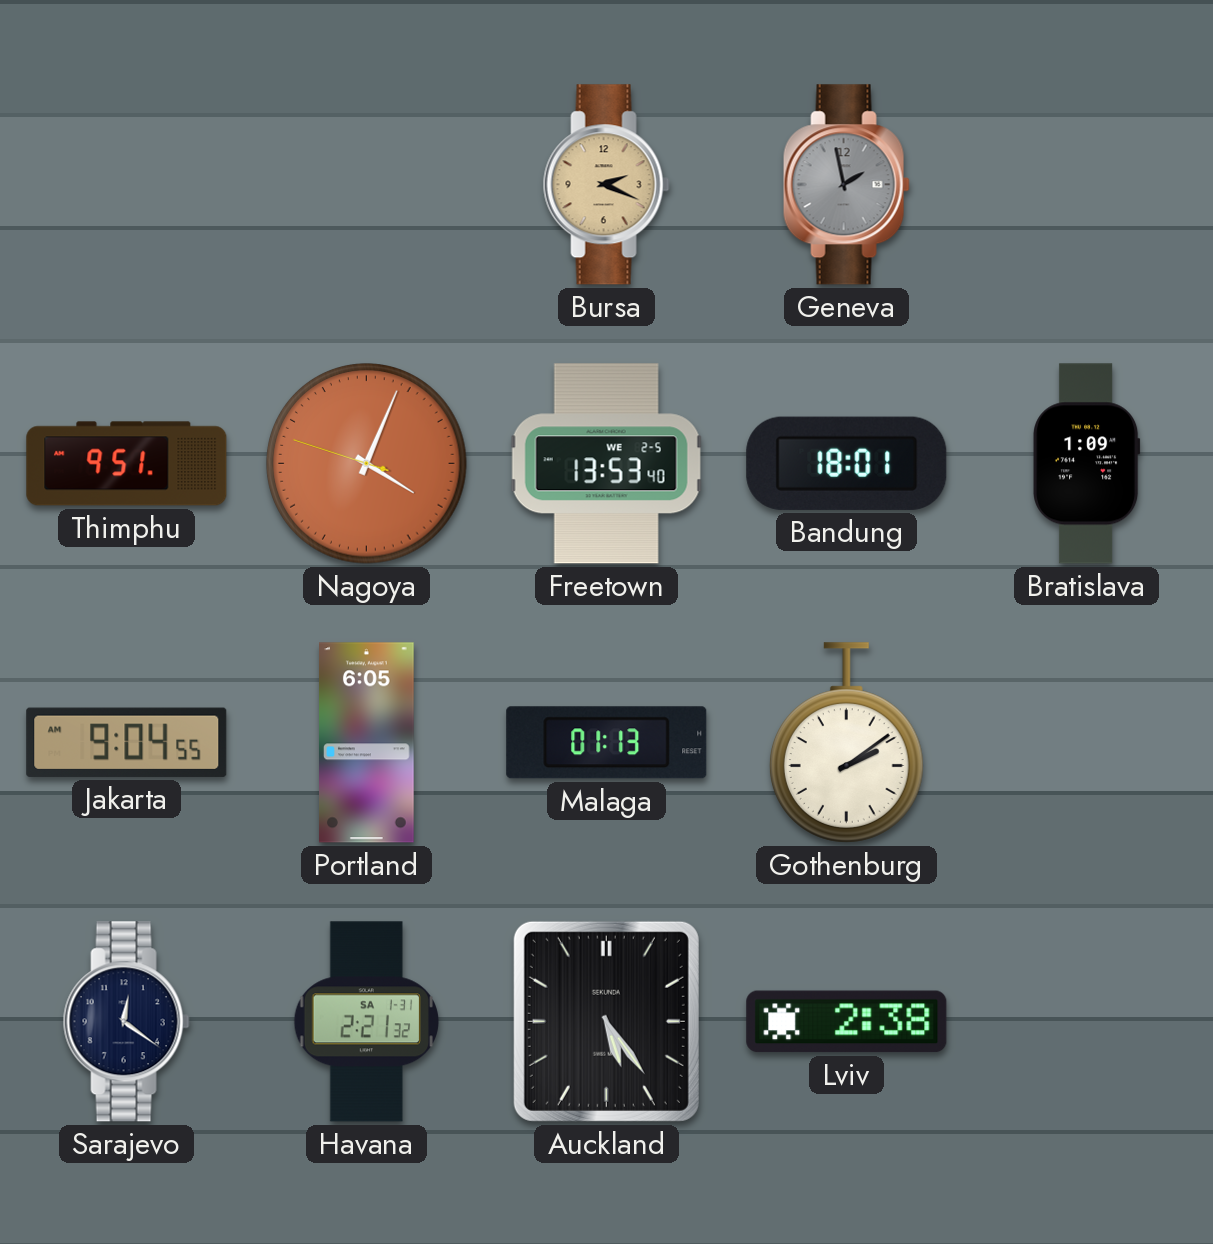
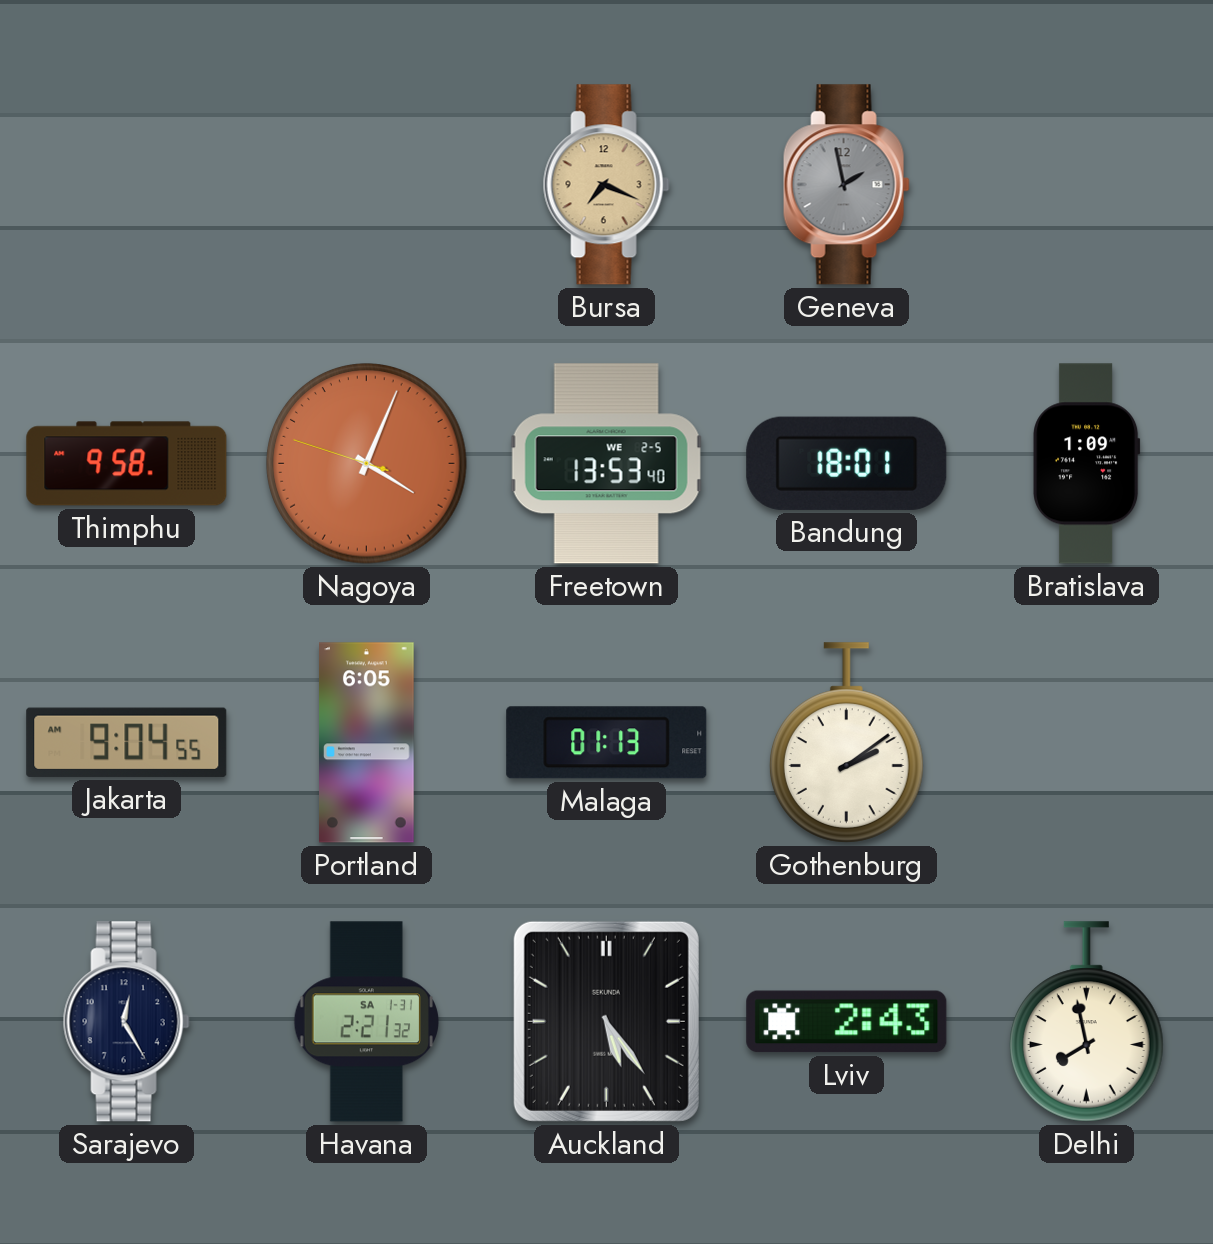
Bursa: 2:19 -> 7:19 (606, 185)
Thimphu: 9:51 -> 9:58 (127, 464)
Sarajevo: 12:21 -> 12:25 (126, 1022)
Lviv: 2:38 -> 2:43 (847, 1022)
Delhi: none -> 7:58 (1086, 1022)
